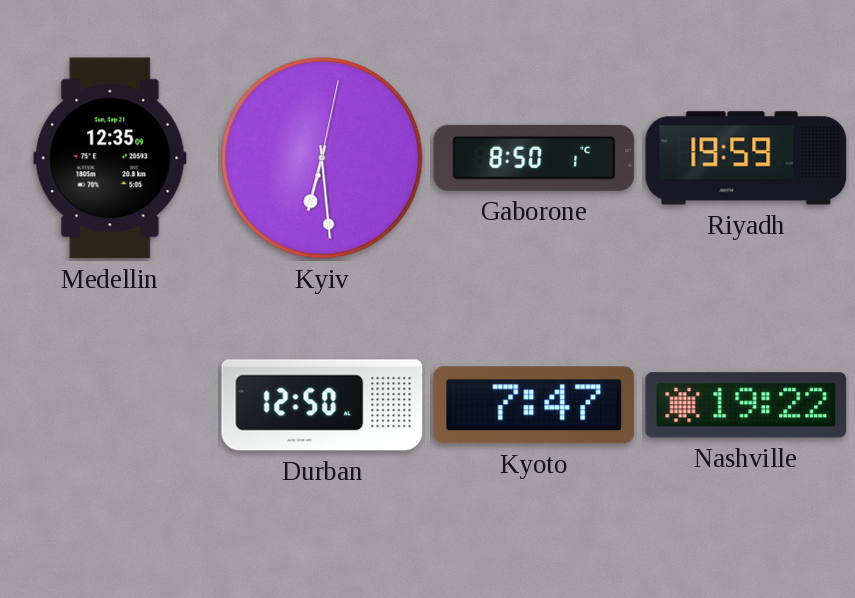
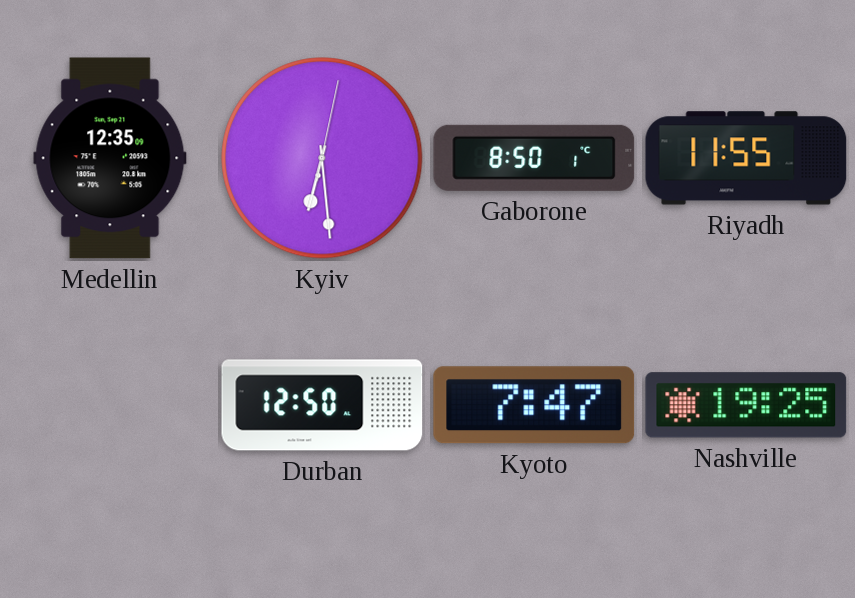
Riyadh: 19:59 -> 11:55 (746, 158)
Nashville: 19:22 -> 19:25 (746, 405)
